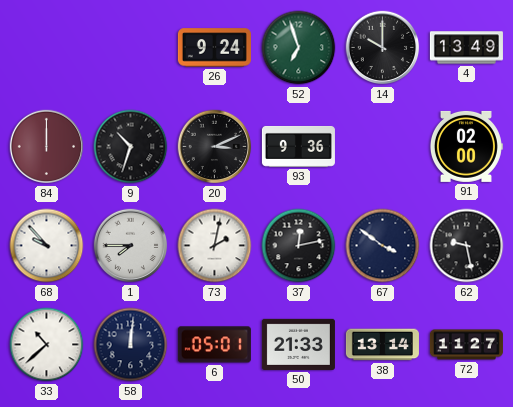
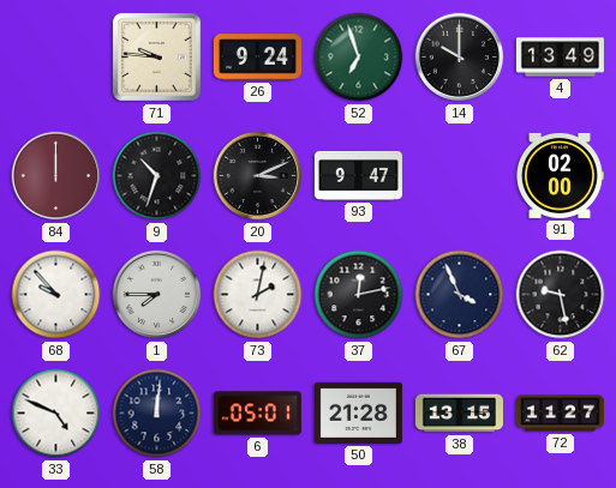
71: none -> 9:46 (156, 56)
93: 9:36 -> 9:47 (358, 175)
67: 3:51 -> 3:56 (460, 295)
33: 10:38 -> 4:49 (56, 414)
50: 21:33 -> 21:28 (358, 412)
38: 13:14 -> 13:15 (459, 414)
